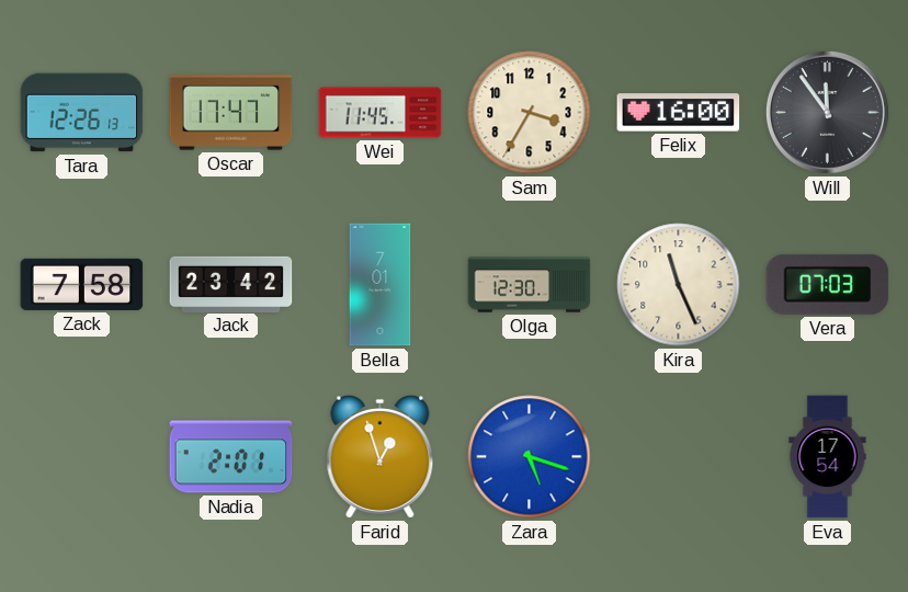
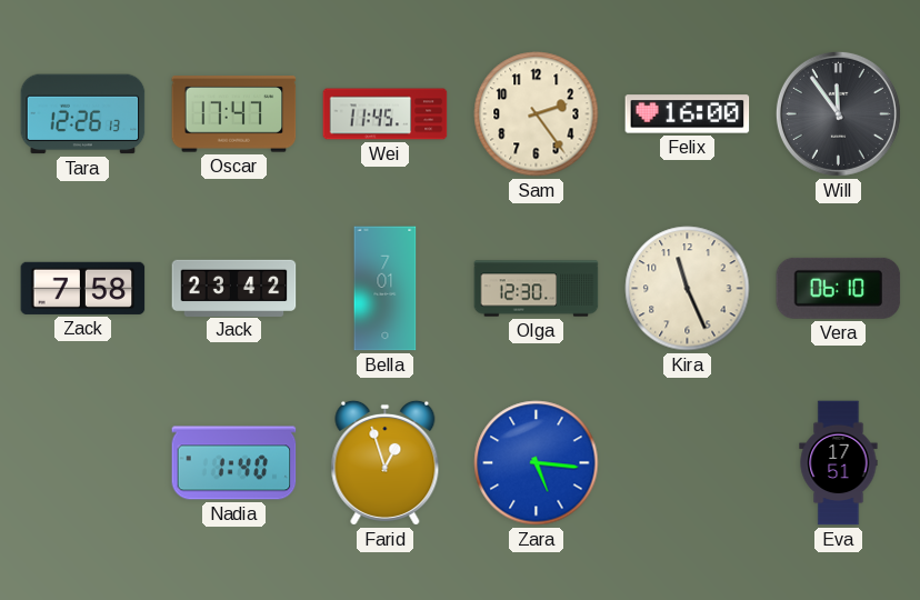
Sam: 3:35 -> 2:24 (537, 114)
Vera: 07:03 -> 06:10 (839, 288)
Nadia: 2:01 -> 1:40 (234, 463)
Zara: 5:18 -> 5:16 (537, 463)
Eva: 17:54 -> 17:51 (839, 463)
